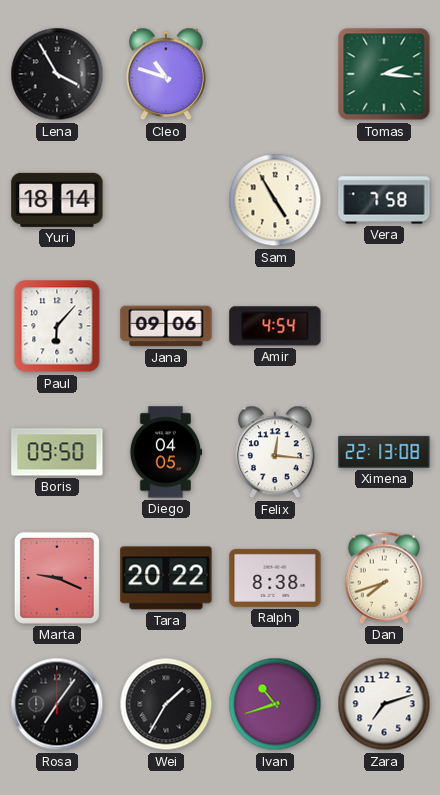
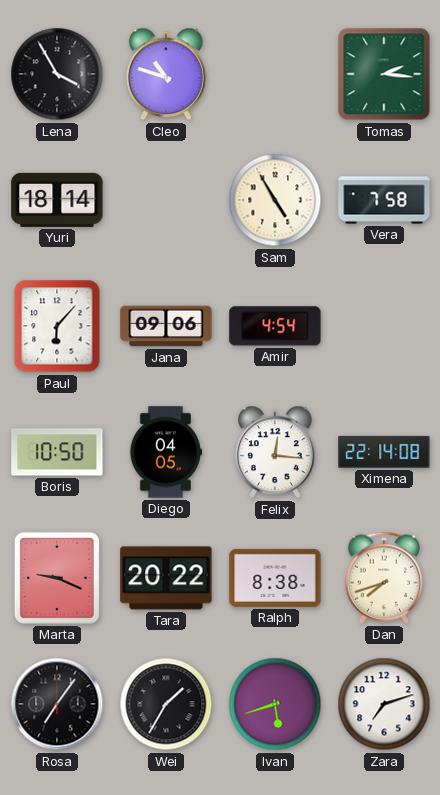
Boris: 09:50 -> 10:50 (57, 452)
Ximena: 22:13 -> 22:14 (384, 452)
Ivan: 10:42 -> 5:42 (275, 704)
